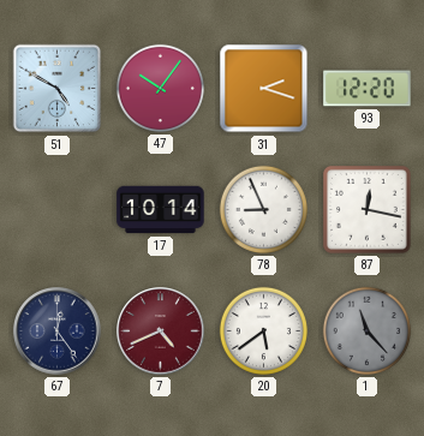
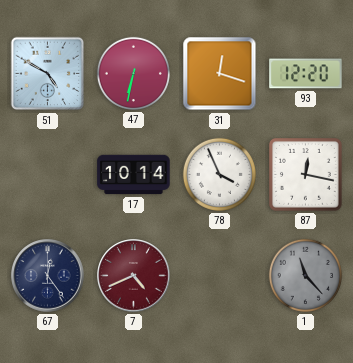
47: 10:06 -> 6:32 (133, 73)
31: 2:18 -> 12:18 (220, 74)
78: 8:56 -> 3:56 (219, 174)
20: 5:39 -> none (263, 330)
